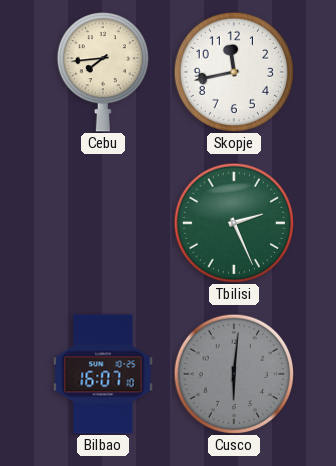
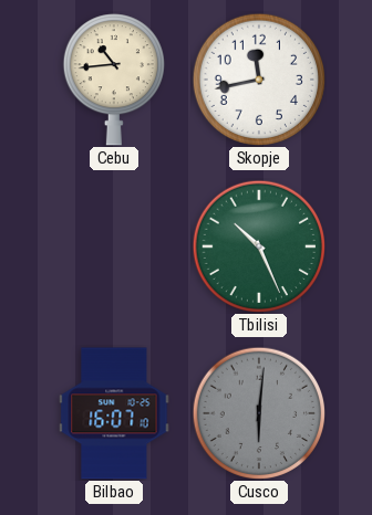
Cebu: 7:44 -> 10:44 (114, 80)
Tbilisi: 2:26 -> 10:26 (258, 245)
